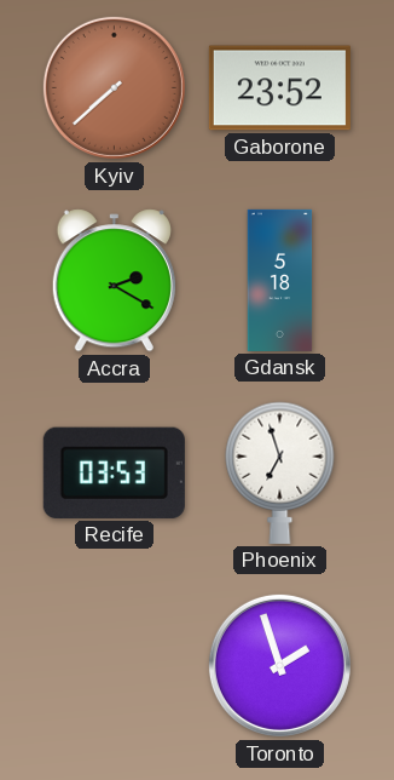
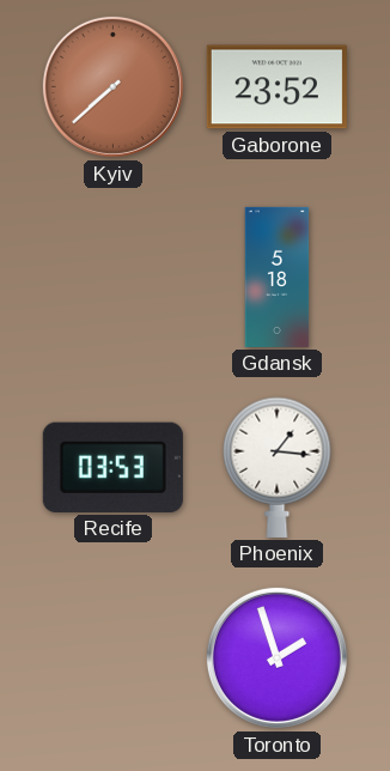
Accra: 2:20 -> none (114, 281)
Phoenix: 6:57 -> 1:16 (278, 467)
